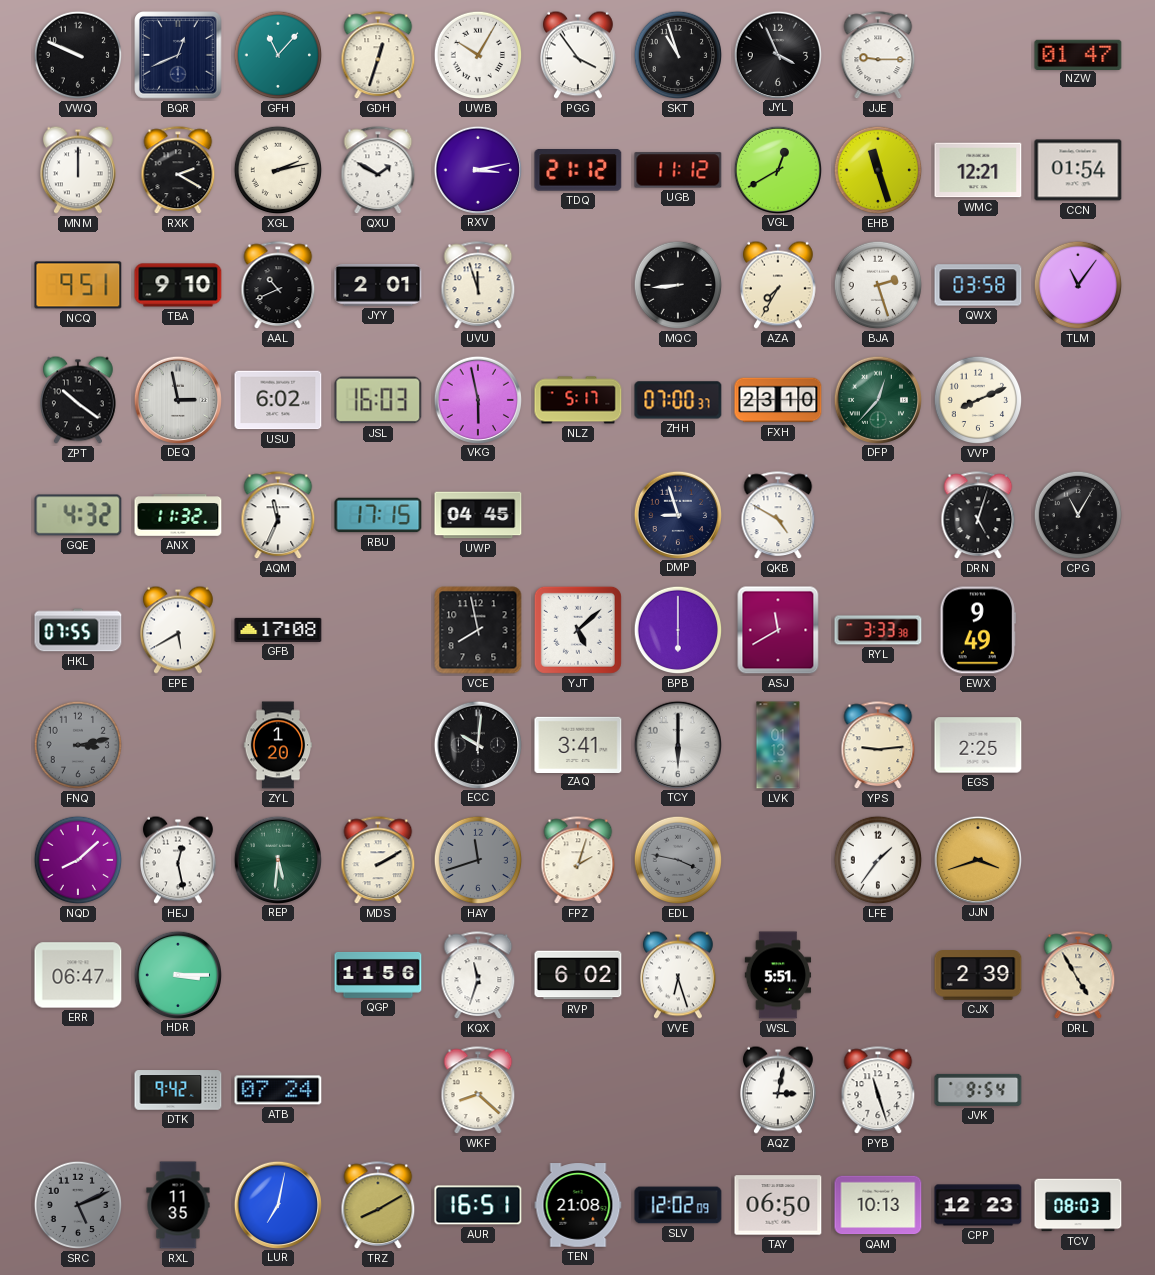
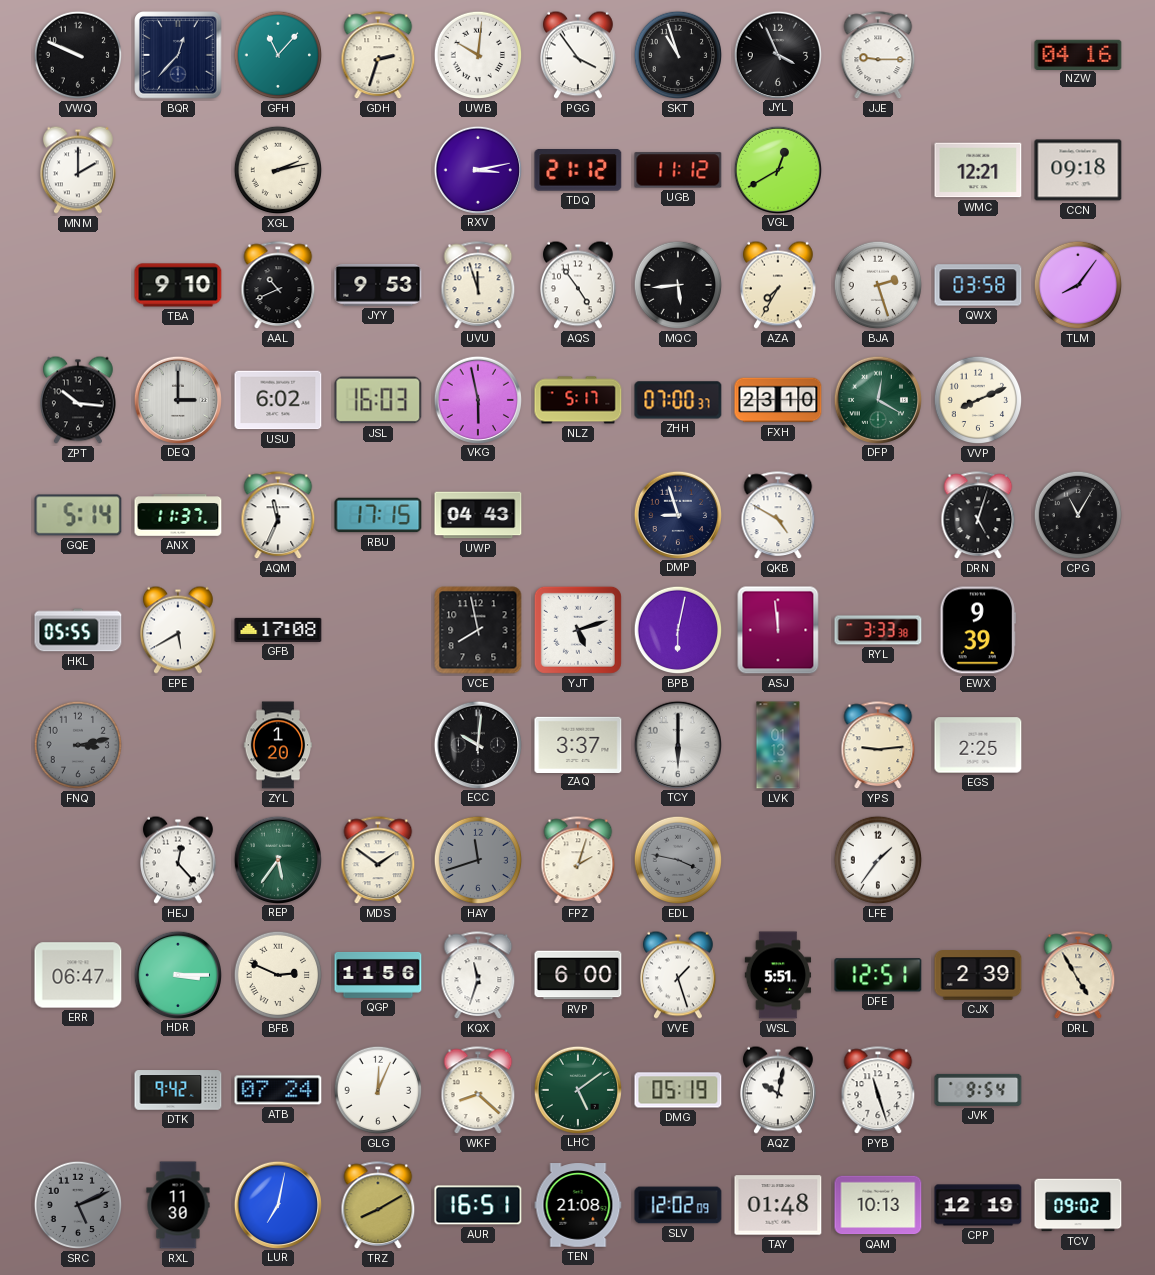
BQR: 12:41 -> 12:37 (178, 55)
GDH: 12:33 -> 2:33 (378, 56)
UWB: 10:05 -> 10:01 (478, 55)
NZW: 01:47 -> 04:16 (1078, 54)
MNM: 12:00 -> 2:00 (79, 170)
RXK: 2:20 -> none (178, 171)
QXU: 1:50 -> none (378, 171)
EHB: 11:27 -> none (878, 170)
CCN: 01:54 -> 09:18 (1078, 170)
NCQ: 9:51 -> none (78, 285)
JYY: 2:01 -> 9:53 (378, 286)
AQS: none -> 4:54 (579, 285)
MQC: 8:44 -> 5:44 (678, 285)
TLM: 11:06 -> 8:06 (1078, 285)
ZPT: 10:21 -> 10:16 (79, 400)
DEQ: 2:58 -> 3:00 (177, 399)
DFP: 12:37 -> 12:20 (877, 399)
GQE: 4:32 -> 5:14 (78, 515)
ANX: 11:32 -> 11:37 (178, 515)
UWP: 04:45 -> 04:43 (478, 515)
HKL: 07:55 -> 05:55 (78, 630)
YJT: 5:08 -> 5:12 (578, 630)
BPB: 6:00 -> 6:02 (678, 630)
ASJ: 11:40 -> 11:59 (778, 630)
EWX: 9:49 -> 9:39 (978, 630)
ZAQ: 3:41 -> 3:37 (578, 744)
NQD: 8:08 -> none (78, 860)
HEJ: 12:28 -> 12:23 (179, 860)
REP: 5:31 -> 5:36 (277, 859)
MDS: 2:10 -> 1:51 (378, 861)
JJN: 3:42 -> none (977, 859)
BFB: none -> 2:49 (278, 975)
RVP: 6:02 -> 6:00 (578, 975)
VVE: 6:27 -> 1:27 (679, 975)
DFE: none -> 12:51 (878, 975)
GLG: none -> 12:04 (378, 1090)
LHC: none -> 5:09 (577, 1089)
DMG: none -> 05:19 (678, 1090)
AQZ: 3:02 -> 10:02 (779, 1090)
RXL: 11:35 -> 11:30 (178, 1205)
TAY: 06:50 -> 01:48 (778, 1205)
CPP: 12:23 -> 12:19 (978, 1205)
TCV: 08:03 -> 09:02 (1078, 1205)
